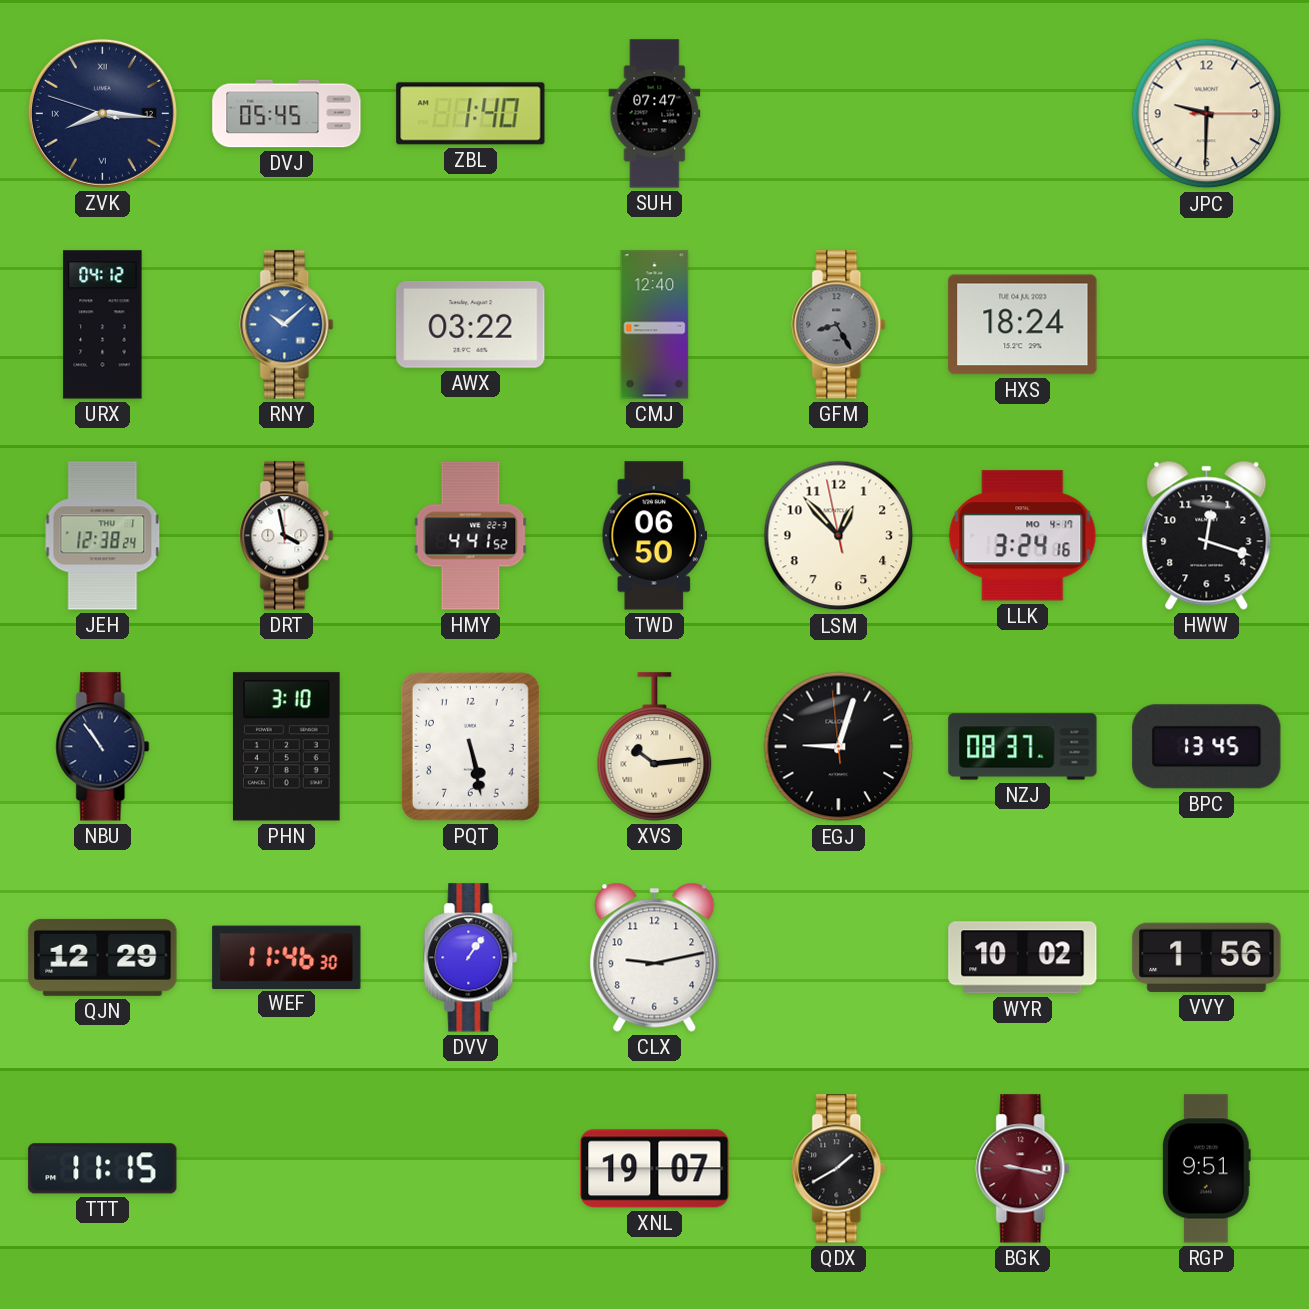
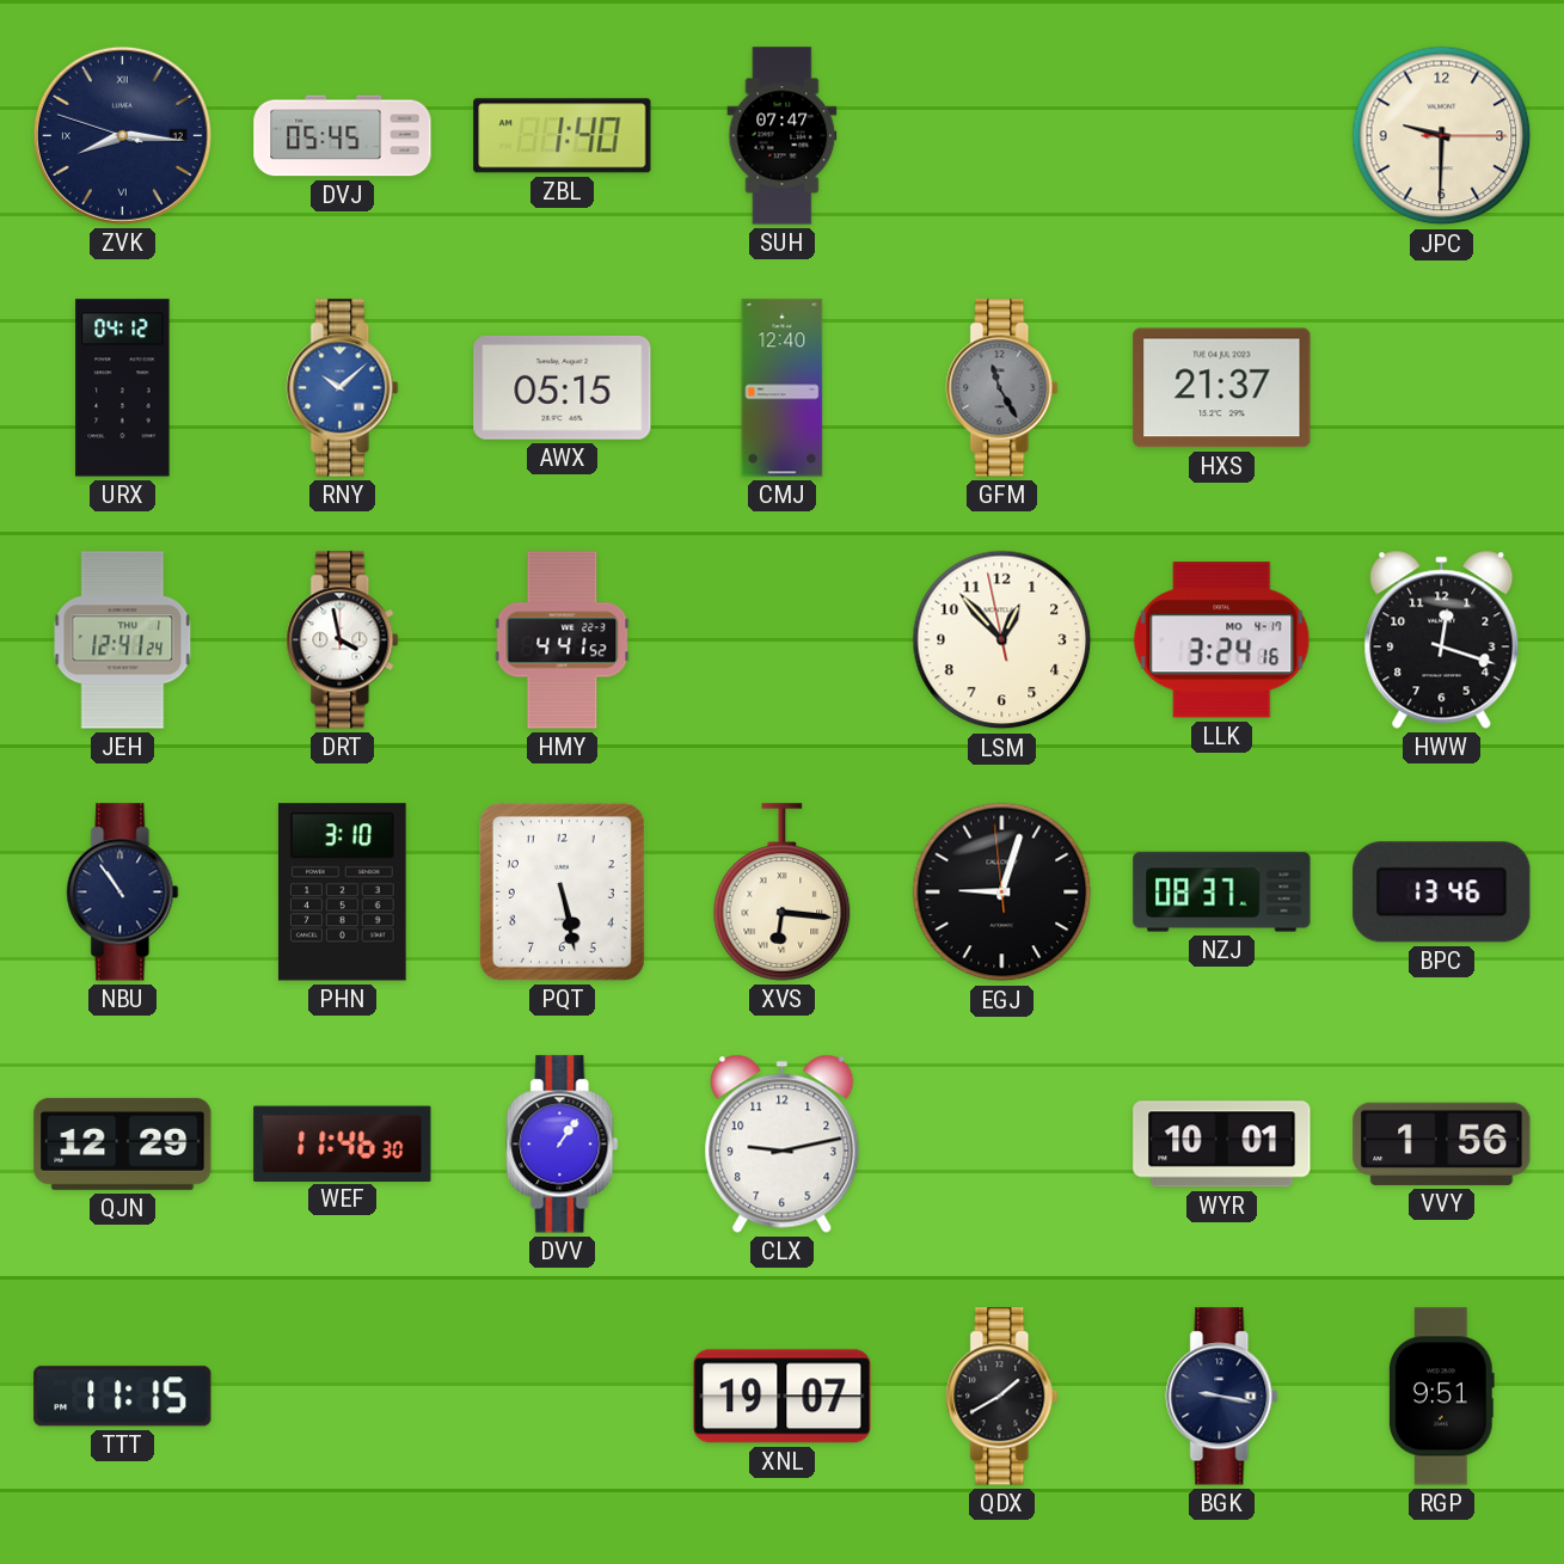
AWX: 03:22 -> 05:15 (563, 387)
GFM: 8:25 -> 11:25 (1002, 388)
HXS: 18:24 -> 21:37 (1222, 388)
JEH: 12:38 -> 12:41 (123, 640)
TWD: 06:50 -> none (654, 536)
XVS: 10:14 -> 6:16 (783, 893)
BPC: 13:45 -> 13:46 (1442, 893)
WYR: 10:02 -> 10:01 (1222, 1145)
BGK dial: burgundy -> navy (1222, 1397)
